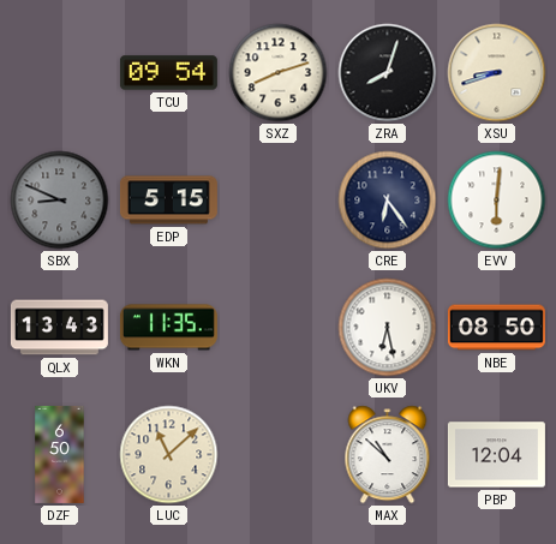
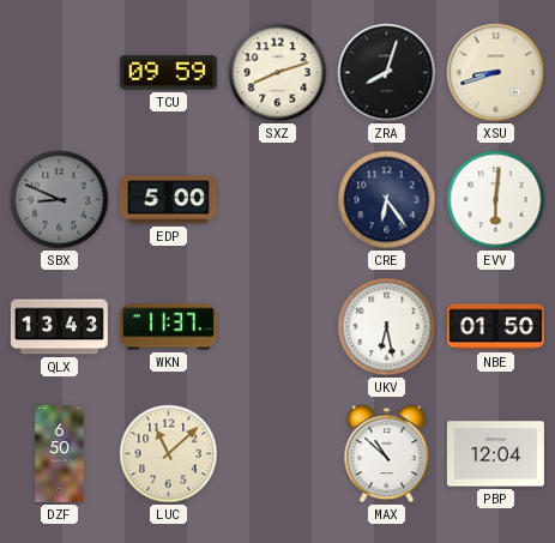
TCU: 09:54 -> 09:59 (168, 73)
EDP: 5:15 -> 5:00 (168, 200)
WKN: 11:35 -> 11:37 (168, 327)
NBE: 08:50 -> 01:50 (495, 327)
